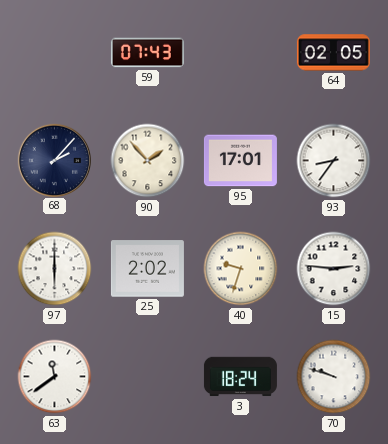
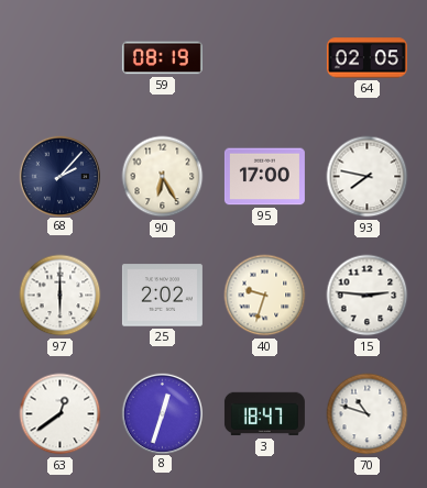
59: 07:43 -> 08:19 (162, 58)
90: 1:53 -> 6:25 (163, 177)
95: 17:01 -> 17:00 (264, 177)
93: 8:36 -> 7:47 (368, 177)
63: 11:39 -> 12:39 (61, 414)
8: none -> 12:33 (162, 413)
3: 18:24 -> 18:47 (264, 414)
70: 9:48 -> 10:48 (368, 414)
